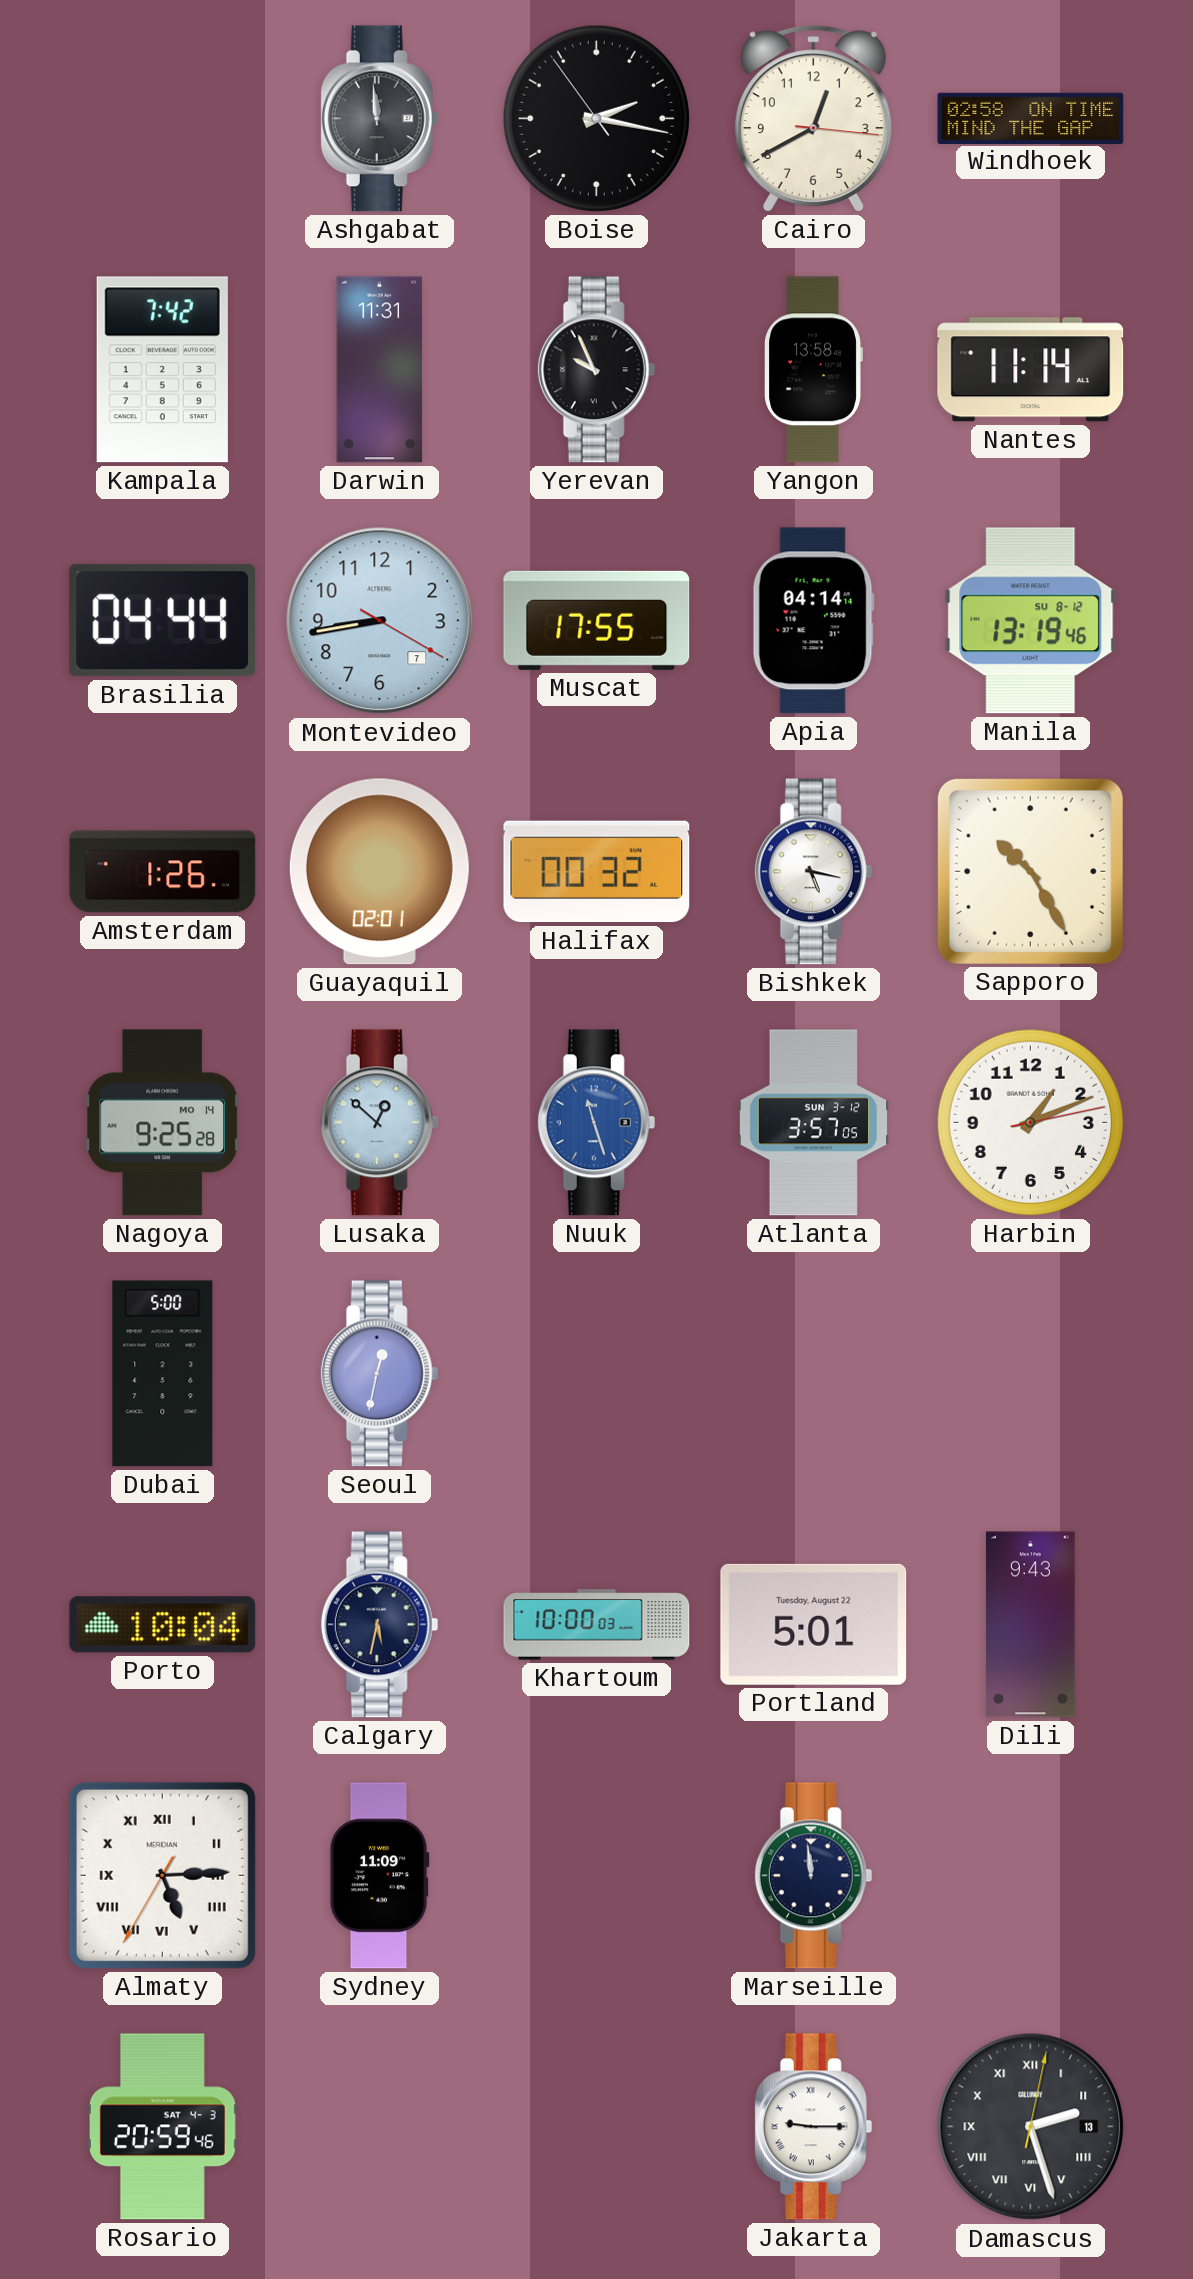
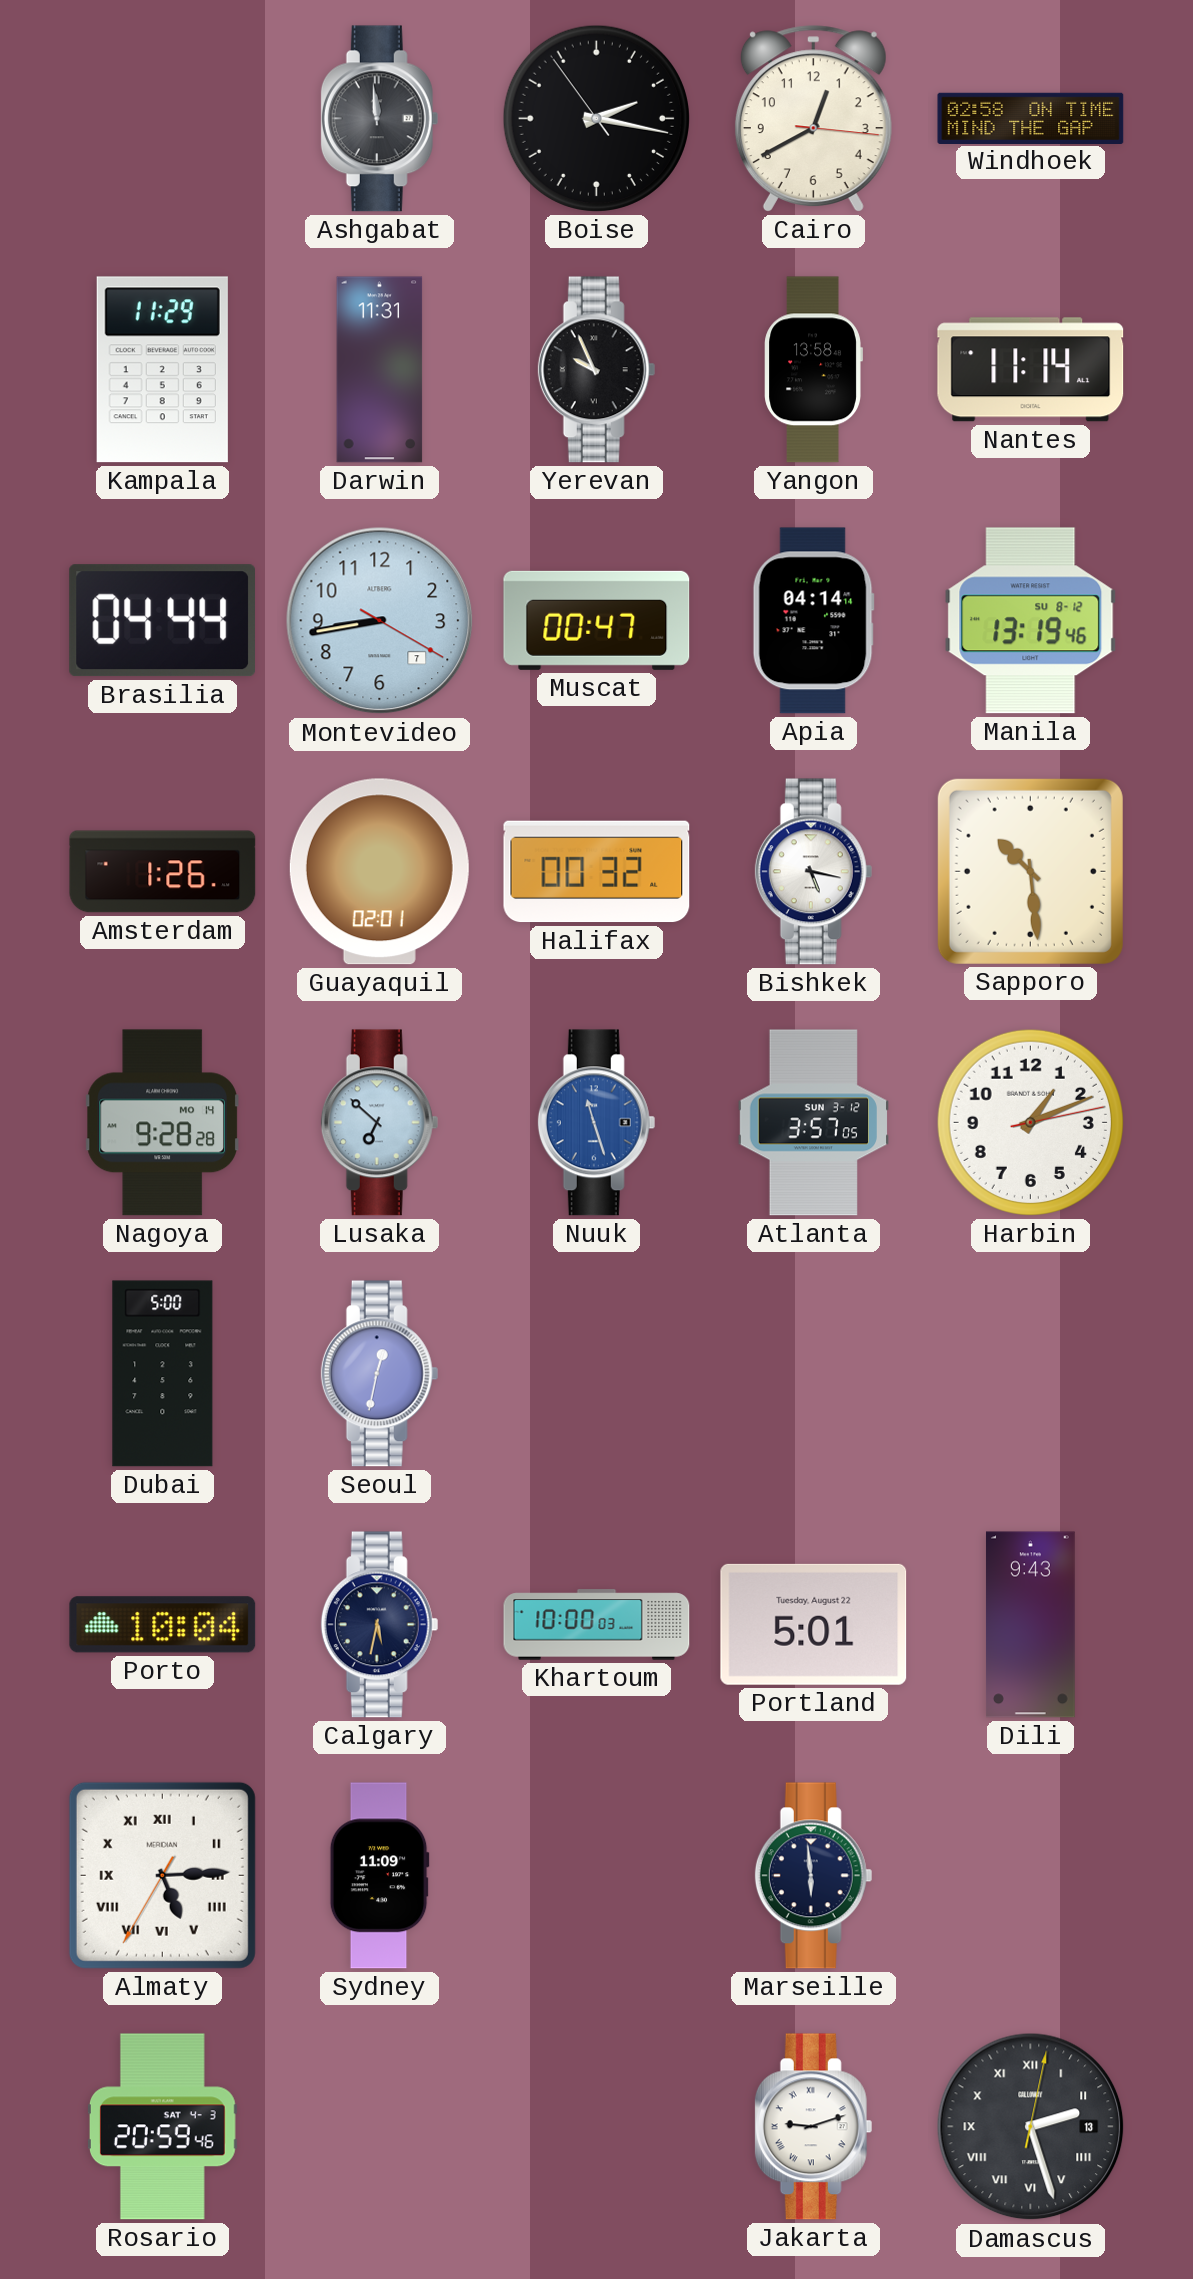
Kampala: 7:42 -> 11:29 (162, 370)
Muscat: 17:55 -> 00:47 (597, 620)
Sapporo: 10:25 -> 10:29 (1030, 871)
Nagoya: 9:25 -> 9:28 (162, 1123)
Lusaka: 12:52 -> 6:52 (380, 1123)
Marseille: 11:59 -> 5:59 (814, 1876)
Jakarta: 9:15 -> 9:12 (814, 2127)
